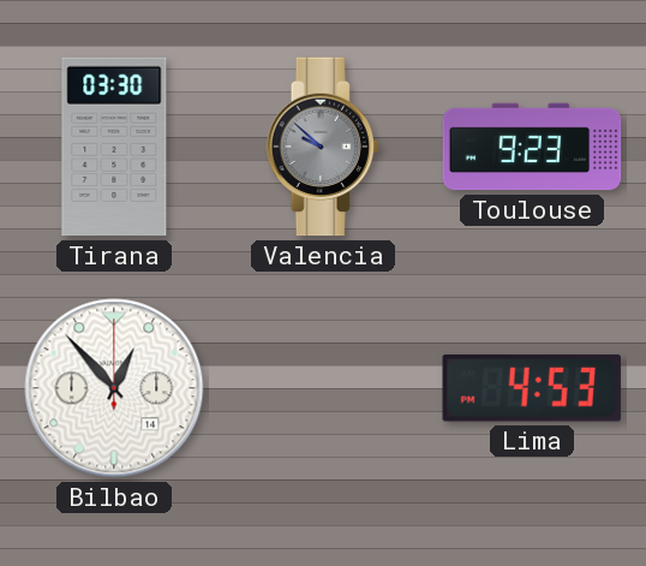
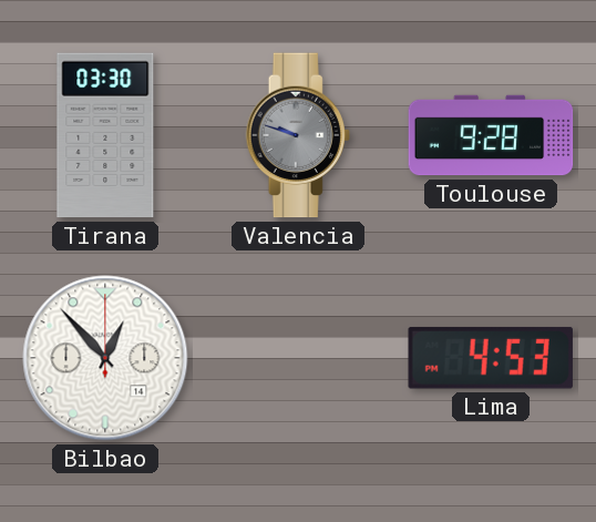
Valencia: 9:52 -> 9:48 (298, 135)
Toulouse: 9:23 -> 9:28 (491, 135)
